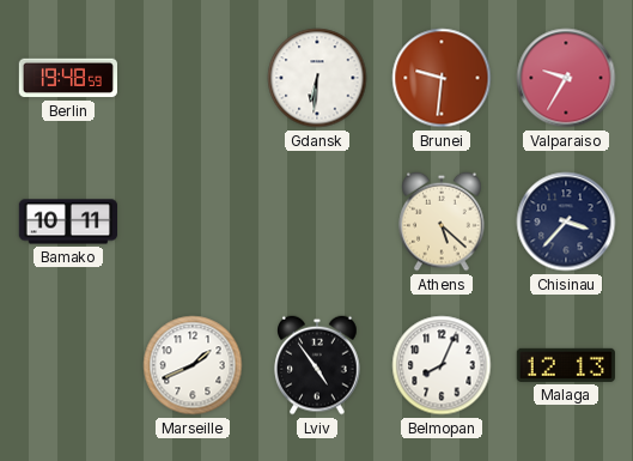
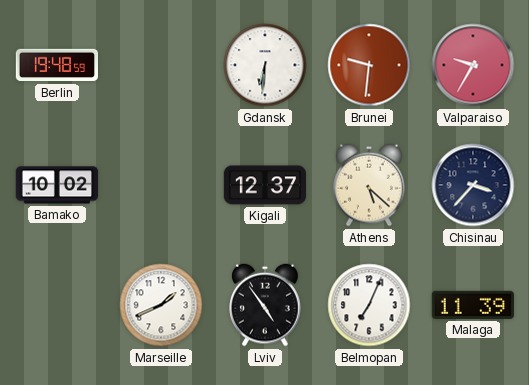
Bamako: 10:11 -> 10:02 (56, 185)
Kigali: none -> 12:37 (264, 185)
Belmopan: 8:04 -> 7:04 (369, 305)
Malaga: 12:13 -> 11:39 (472, 305)
